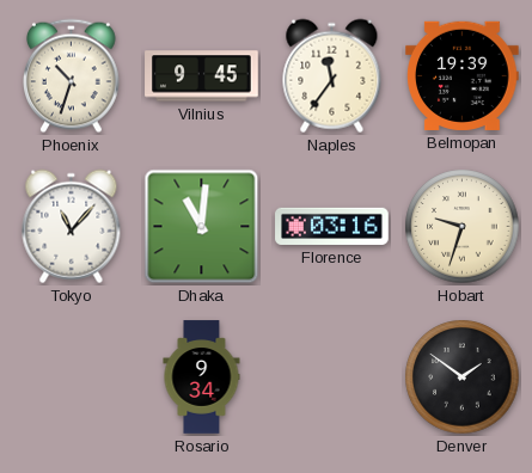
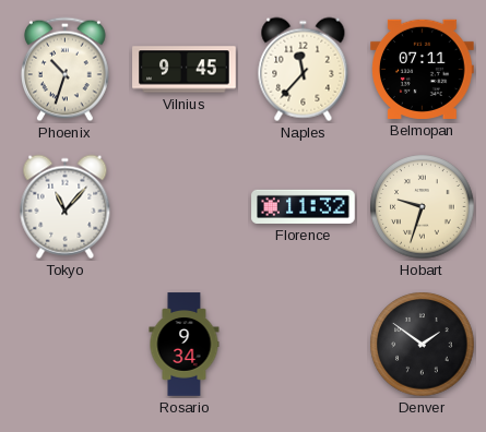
Naples: 11:36 -> 11:37 (304, 70)
Belmopan: 19:39 -> 07:11 (423, 69)
Dhaka: 11:01 -> none (202, 227)
Florence: 03:16 -> 11:32 (304, 206)
